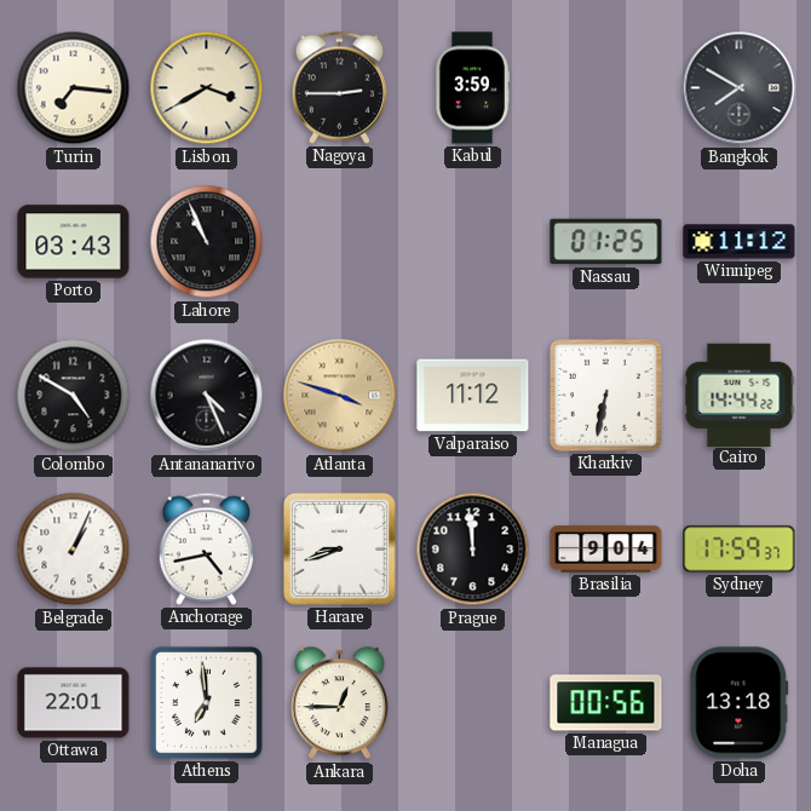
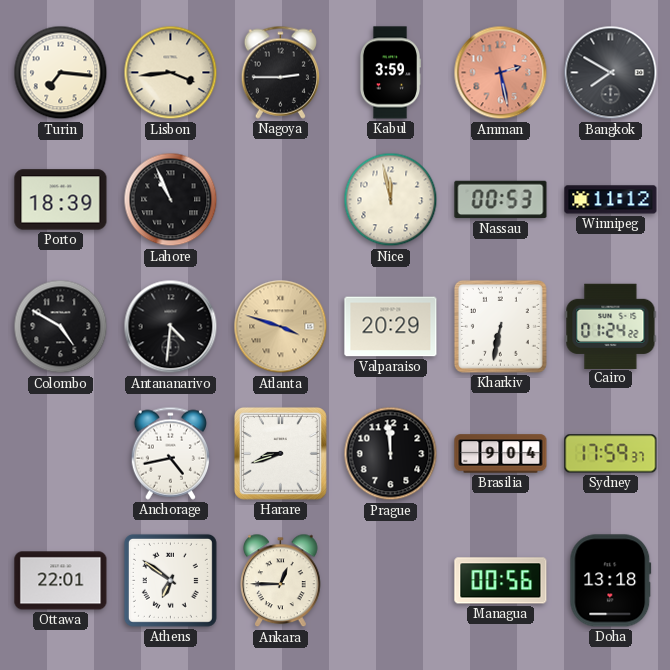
Lisbon: 3:40 -> 3:44 (171, 73)
Amman: none -> 2:28 (501, 73)
Porto: 03:43 -> 18:39 (61, 200)
Nice: none -> 11:58 (391, 200)
Nassau: 01:25 -> 00:53 (501, 200)
Antananarivo: 4:26 -> 4:31 (171, 327)
Valparaiso: 11:12 -> 20:29 (391, 327)
Cairo: 14:44 -> 01:24 (611, 326)
Belgrade: 1:04 -> none (74, 550)
Athens: 6:59 -> 6:51 (170, 580)
